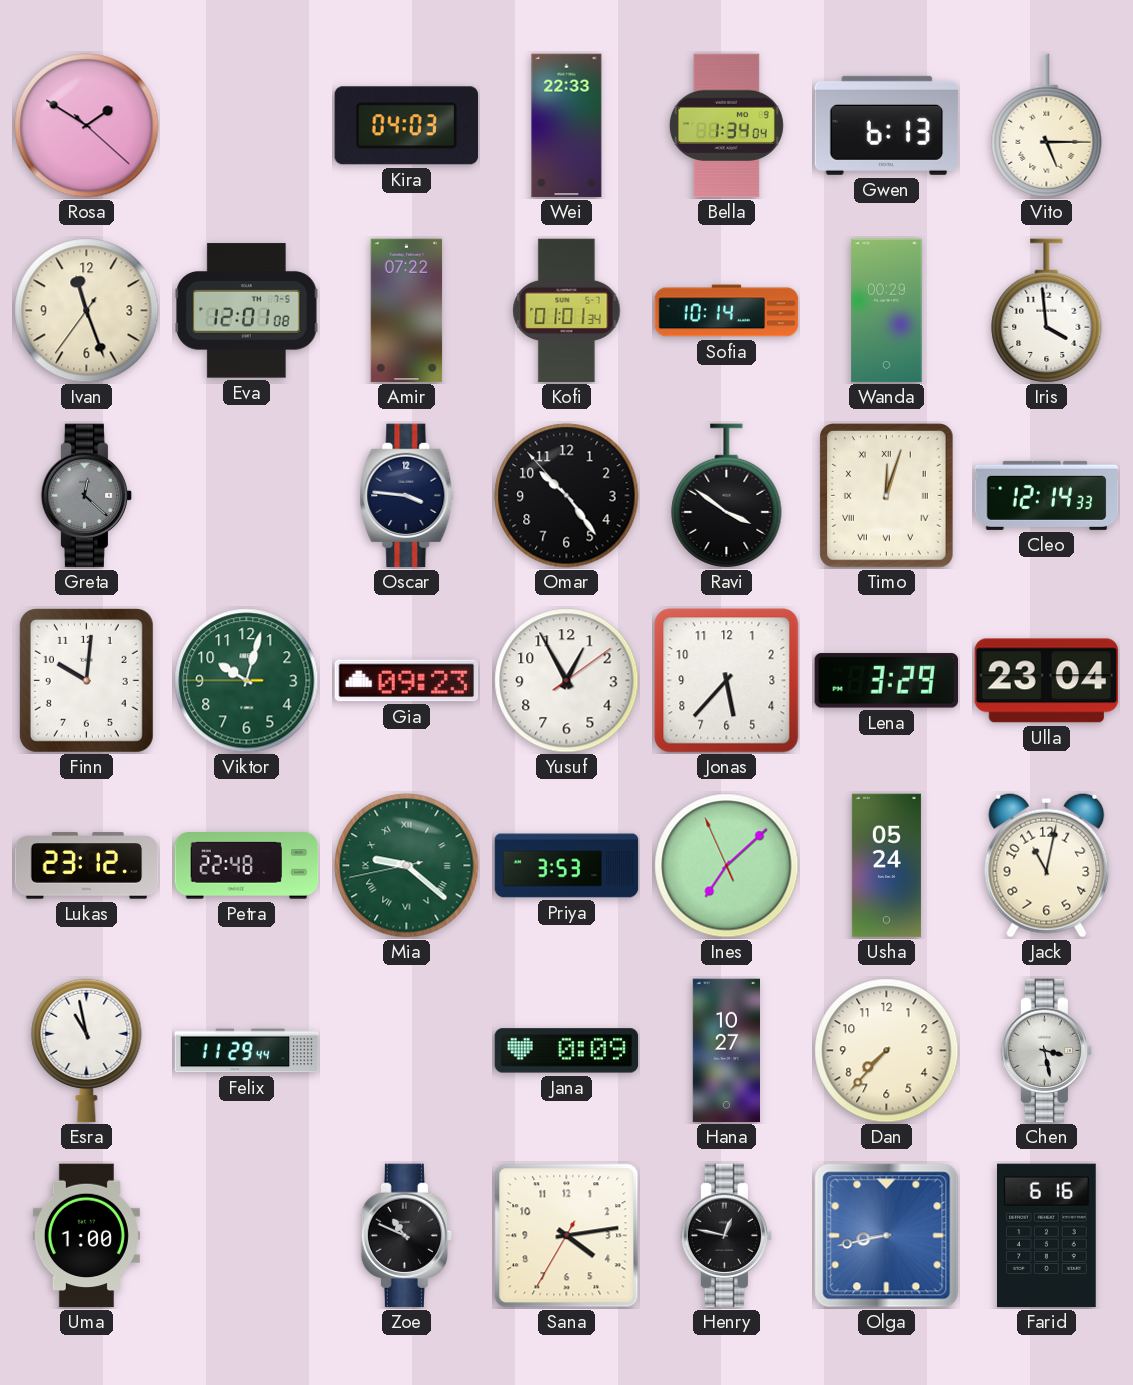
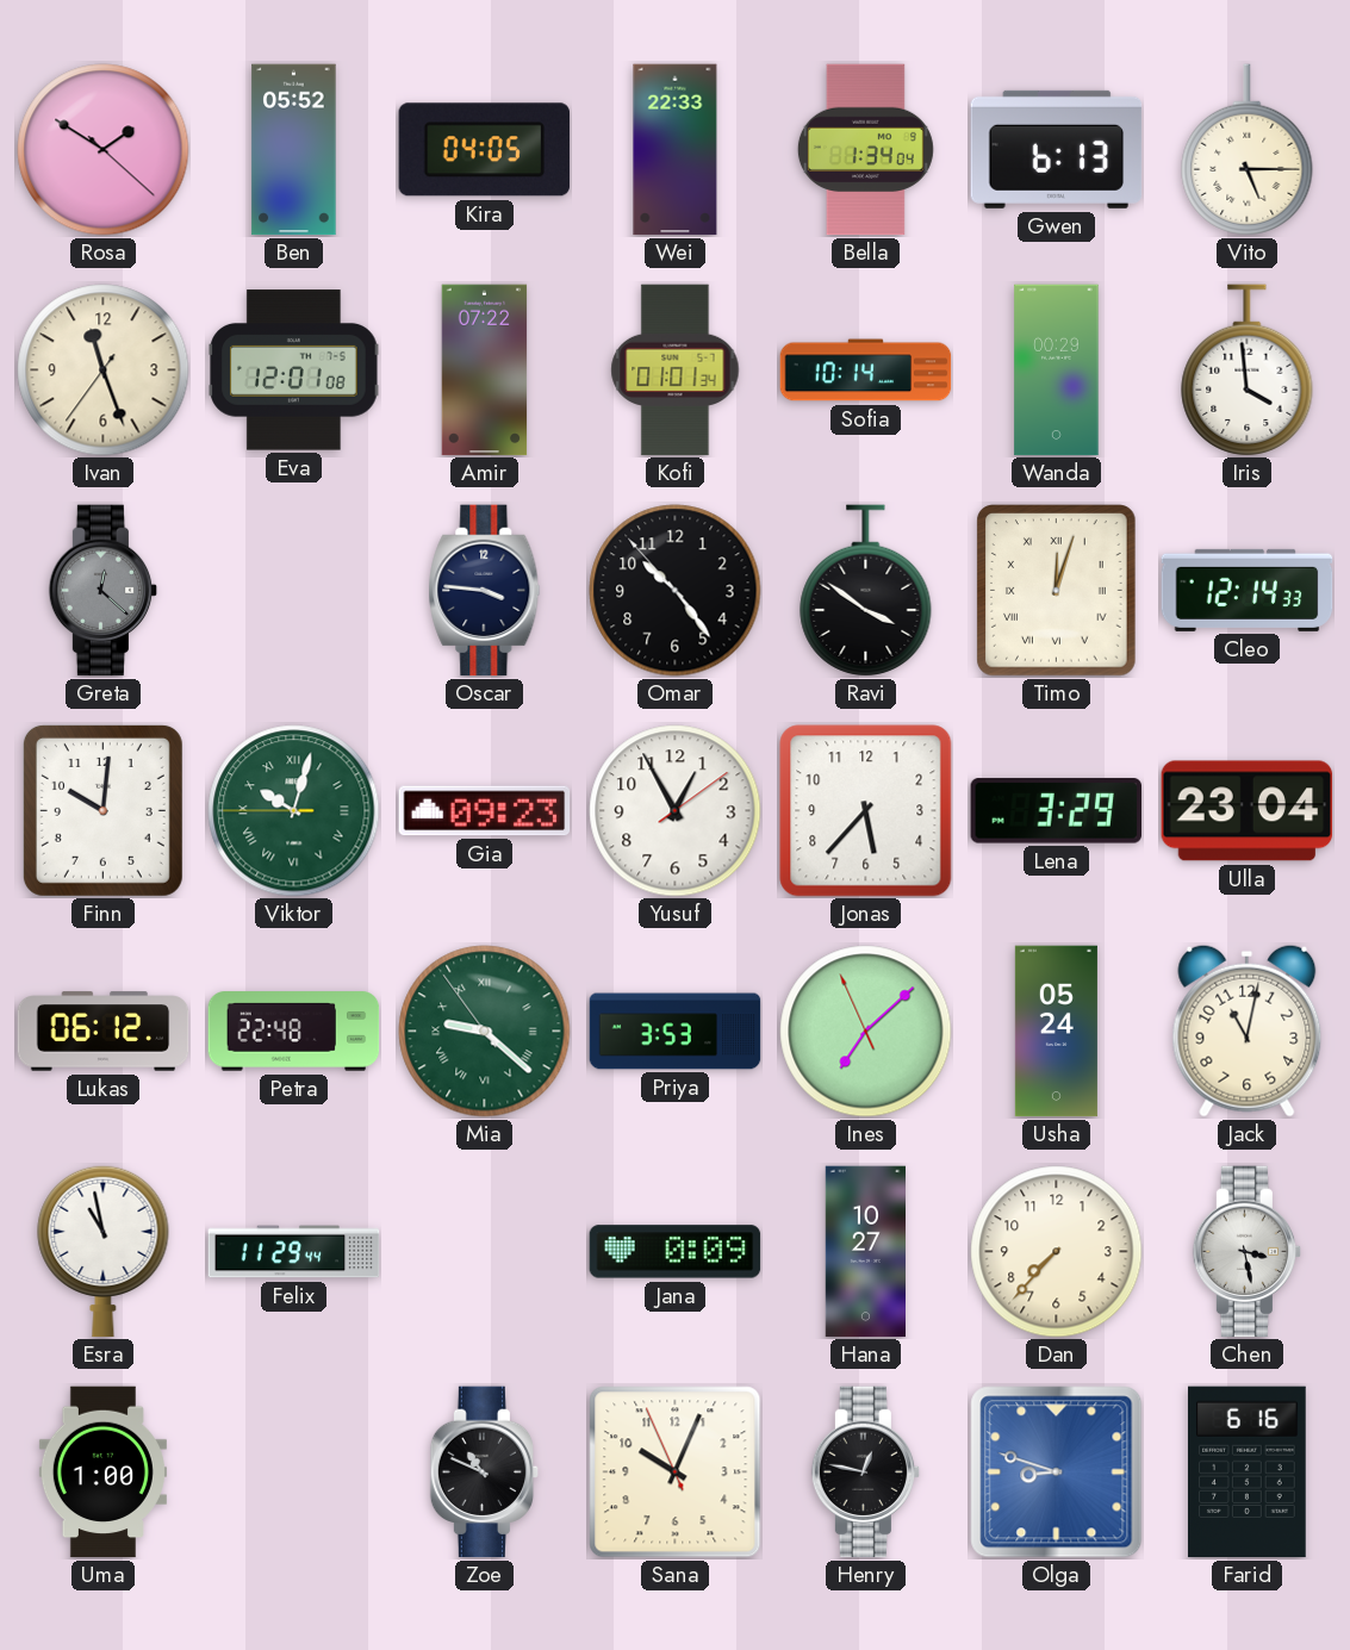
Ben: none -> 05:52 (294, 150)
Kira: 04:03 -> 04:05 (484, 150)
Viktor numerals: Arabic -> Roman (294, 811)
Lukas: 23:12 -> 06:12 (104, 1032)
Mia: 9:21:43 -> 9:21:54 (485, 1032)
Sana: 4:13 -> 10:03 (676, 1472)
Olga: 8:43 -> 8:48 (1057, 1472)
